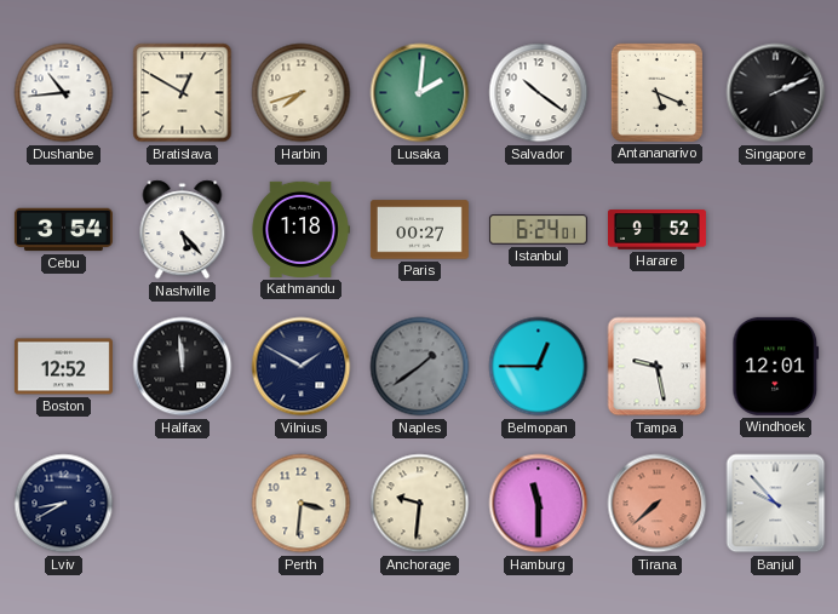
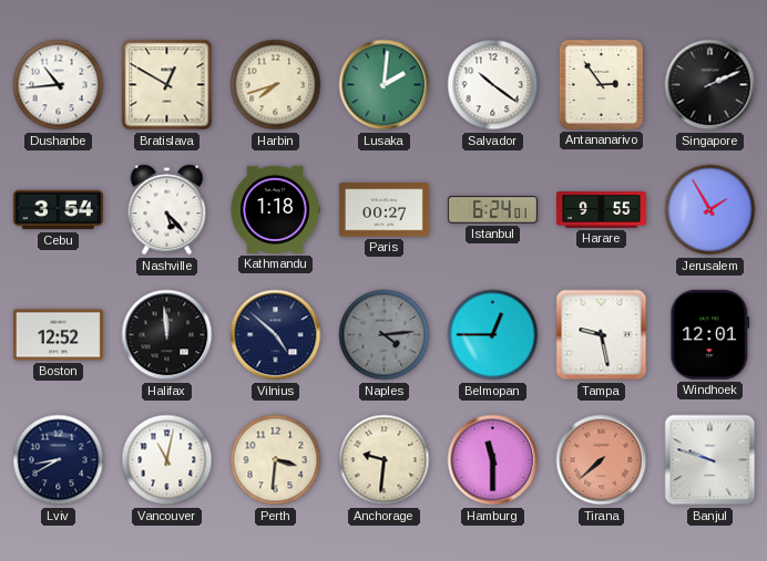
Antananarivo: 5:19 -> 2:54 (601, 84)
Harare: 9:52 -> 9:55 (601, 210)
Jerusalem: none -> 1:55 (710, 210)
Vilnius: 1:50 -> 4:52 (276, 335)
Naples: 1:39 -> 4:14 (385, 335)
Vancouver: none -> 11:02 (167, 460)
Banjul: 9:53 -> 9:48 (710, 460)
